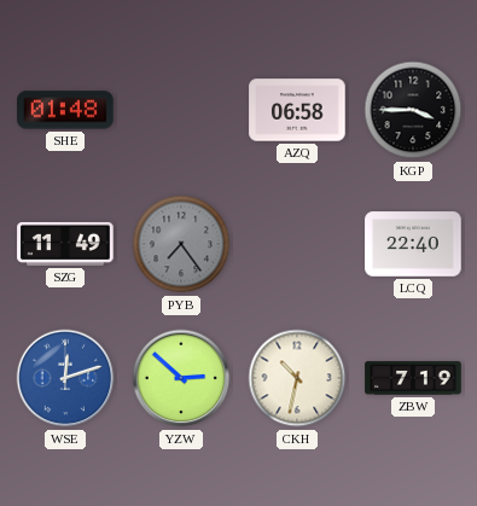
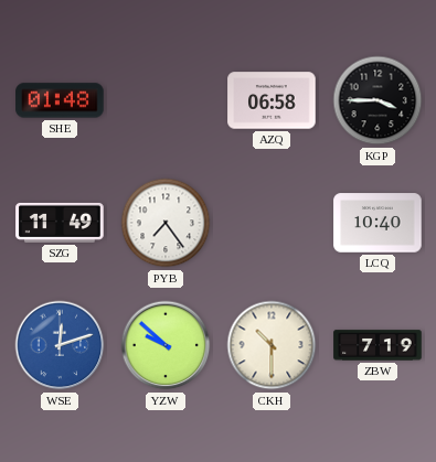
PYB dial: grey -> white (166, 223)
LCQ: 22:40 -> 10:40 (377, 223)
YZW: 2:52 -> 9:52 (166, 345)
CKH: 10:32 -> 10:30 (272, 345)
